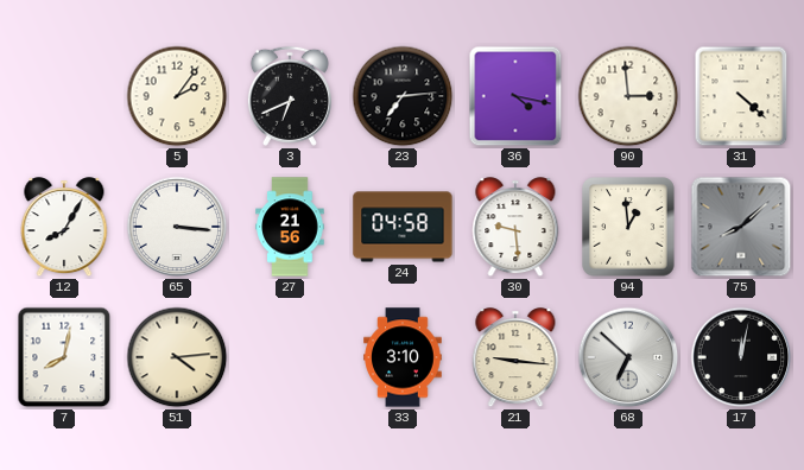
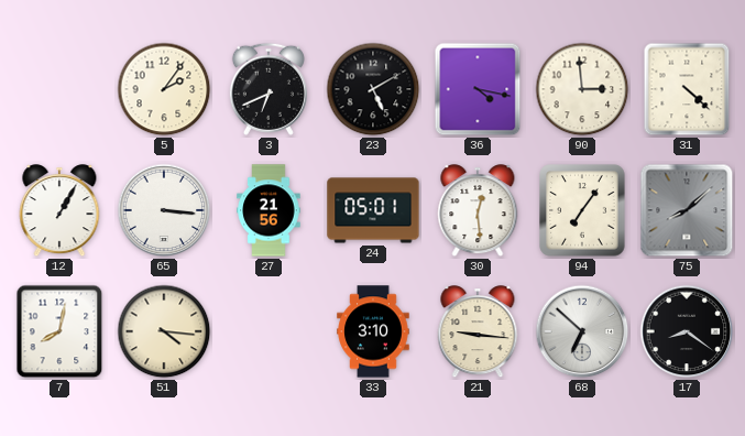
23: 7:14 -> 5:10 (373, 89)
12: 8:05 -> 1:05 (59, 211)
24: 04:58 -> 05:01 (373, 210)
30: 9:29 -> 12:29 (478, 211)
94: 12:59 -> 7:06 (582, 210)
51: 4:14 -> 4:16 (164, 331)
17: 12:02 -> 8:21 (687, 331)
